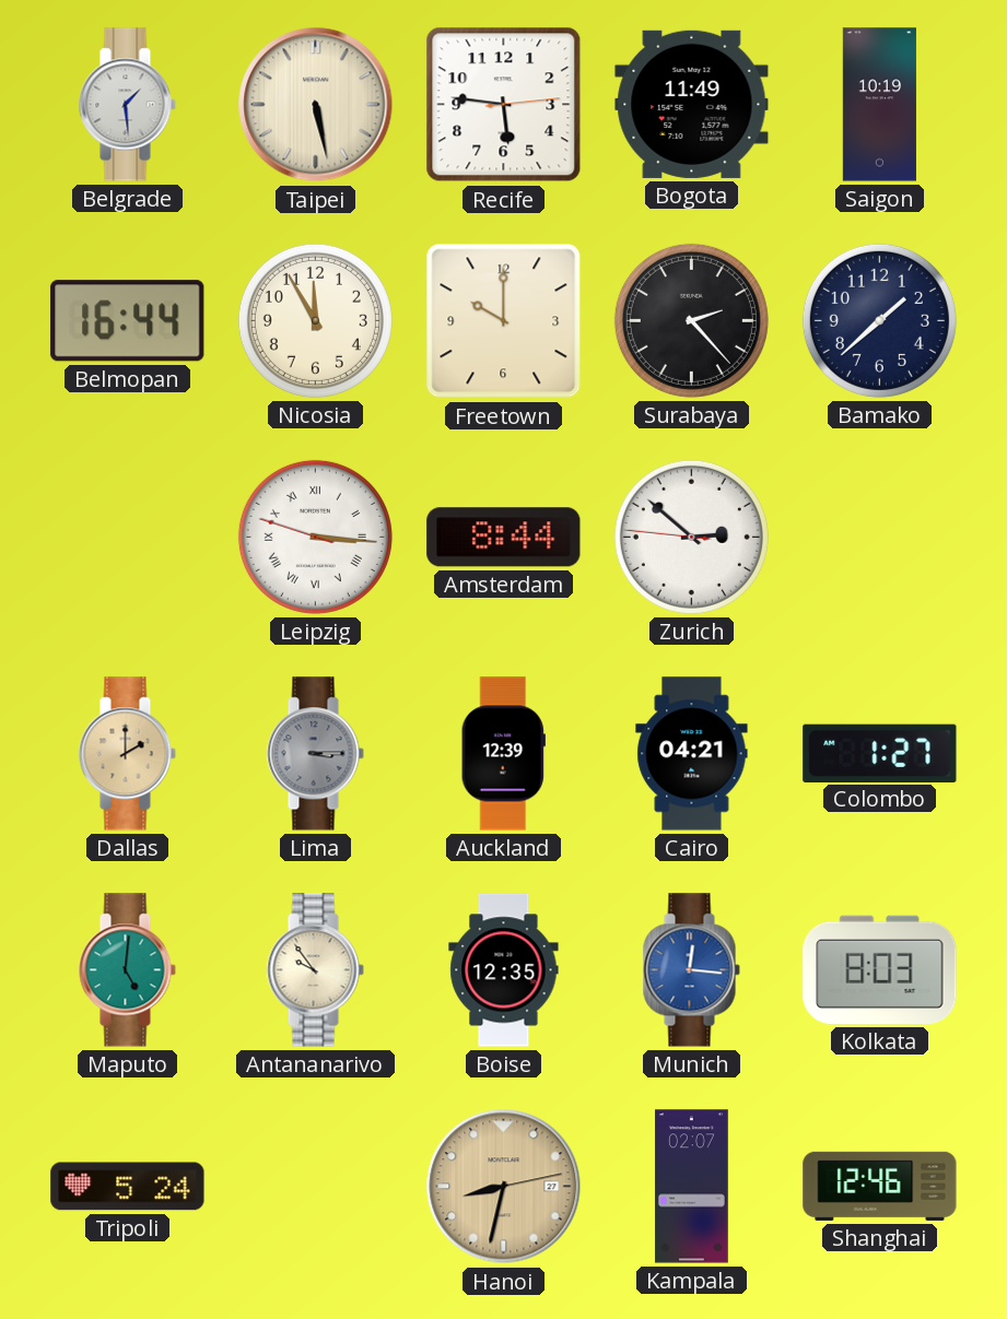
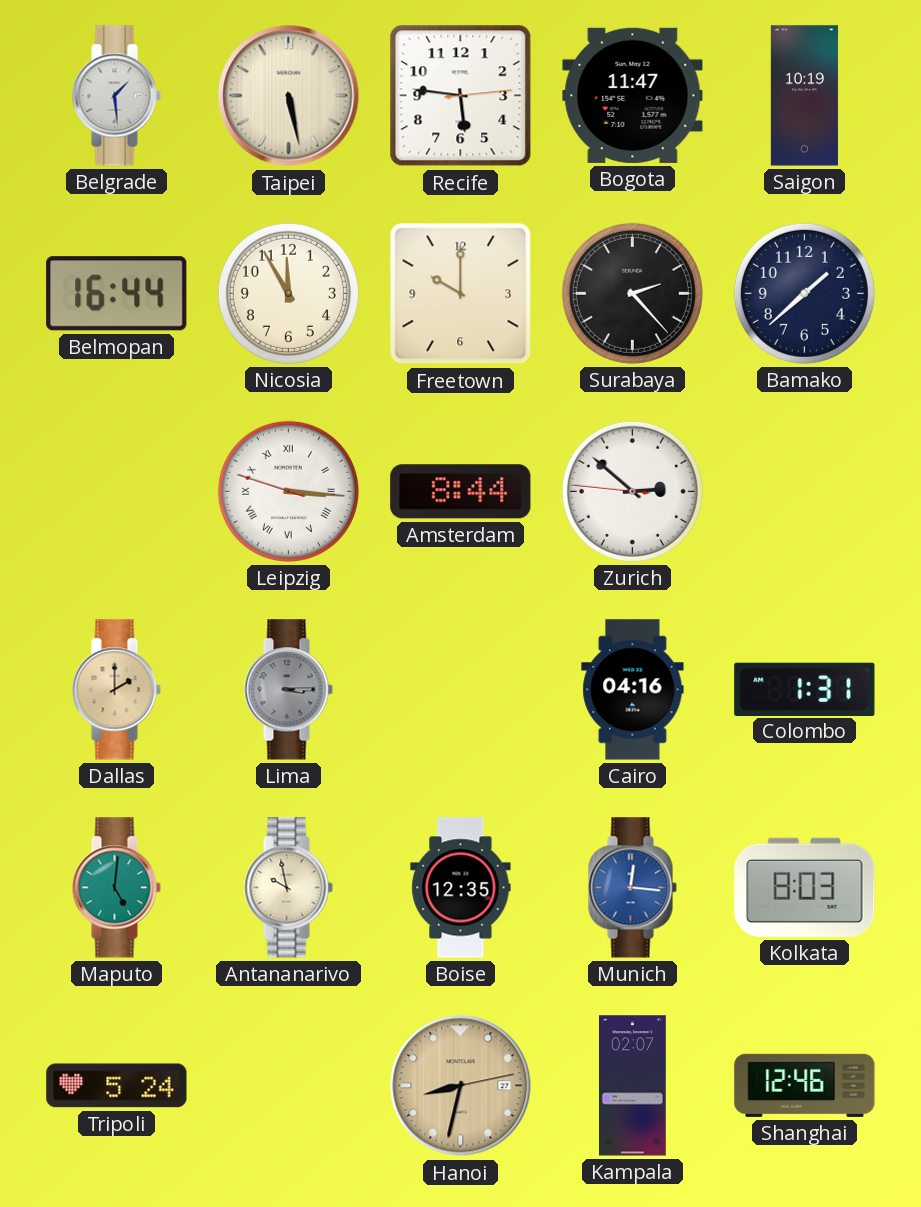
Bogota: 11:49 -> 11:47 (633, 95)
Auckland: 12:39 -> none (503, 754)
Cairo: 04:21 -> 04:16 (633, 690)
Colombo: 1:27 -> 1:31 (805, 689)
Antananarivo: 9:54 -> 9:58 (288, 888)
